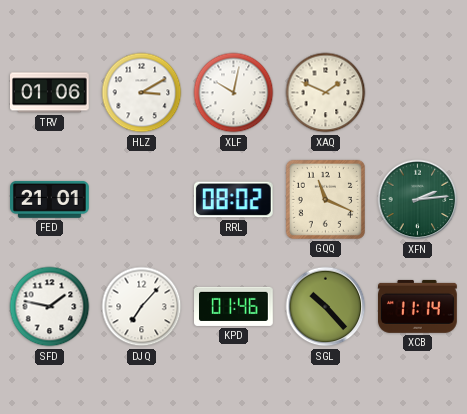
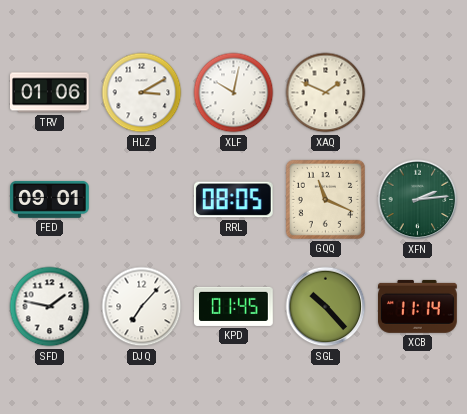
FED: 21:01 -> 09:01 (50, 200)
RRL: 08:02 -> 08:05 (233, 200)
KPD: 01:46 -> 01:45 (234, 306)
